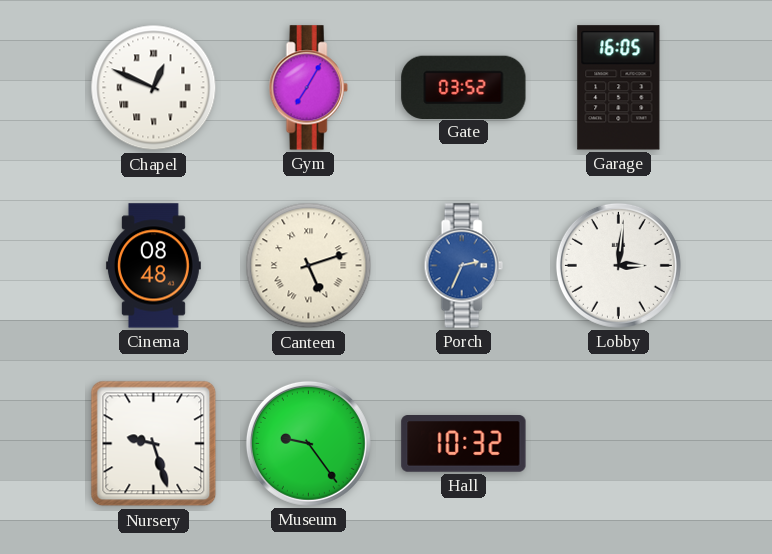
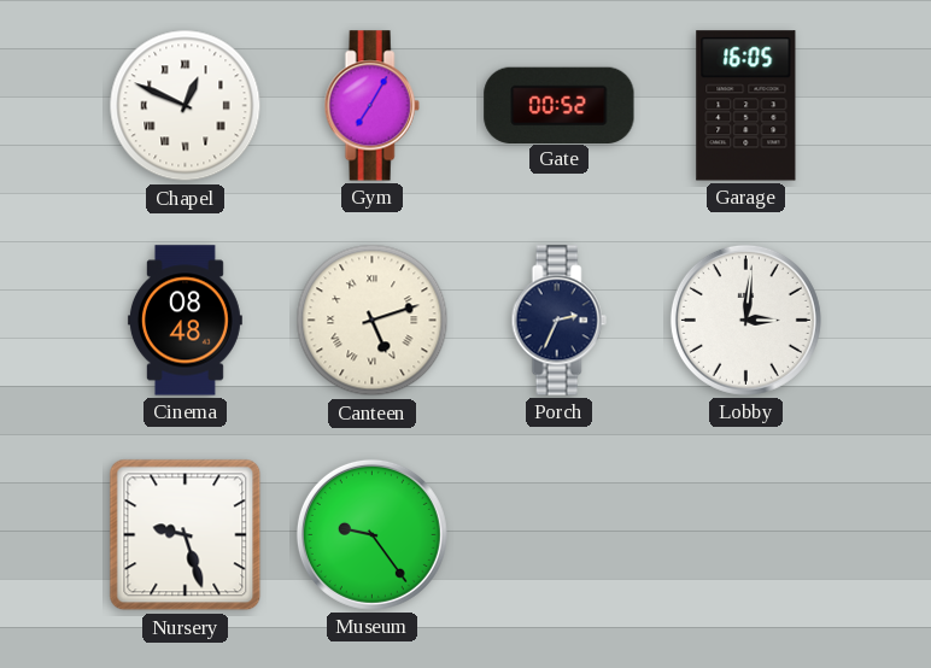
Gate: 03:52 -> 00:52 (560, 105)
Porch dial: blue -> navy (558, 321)
Hall: 10:32 -> none (464, 444)
